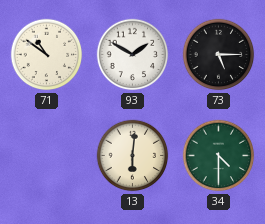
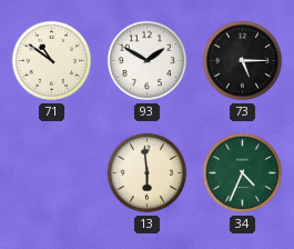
13: 6:01 -> 5:59 (148, 173)
34: 4:30 -> 4:34 (243, 173)
